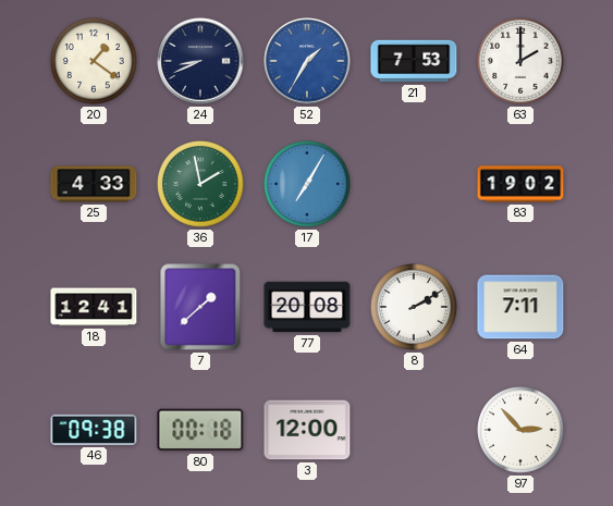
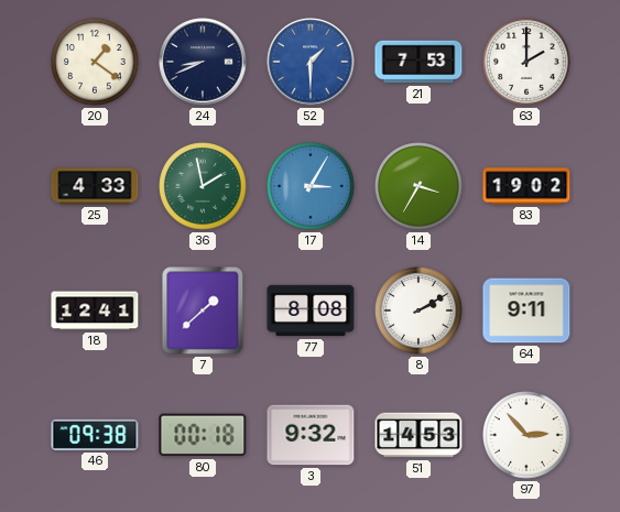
52: 1:35 -> 1:30 (311, 62)
17: 7:05 -> 3:05 (311, 186)
14: none -> 3:35 (418, 186)
77: 20:08 -> 8:08 (311, 311)
64: 7:11 -> 9:11 (526, 311)
3: 12:00 -> 9:32 (311, 435)
51: none -> 14:53 (418, 435)
